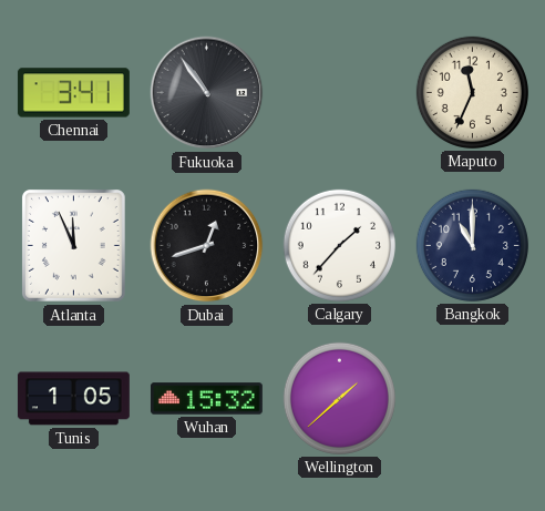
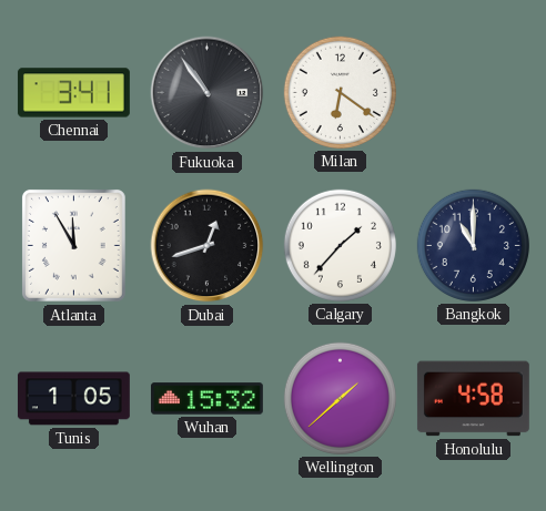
Milan: none -> 6:21 (340, 92)
Maputo: 11:34 -> none (472, 92)
Atlanta: 11:56 -> 11:55 (73, 245)
Honolulu: none -> 4:58 (473, 399)
